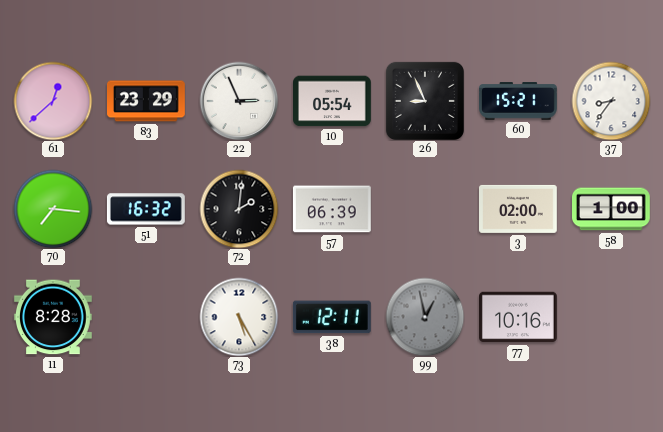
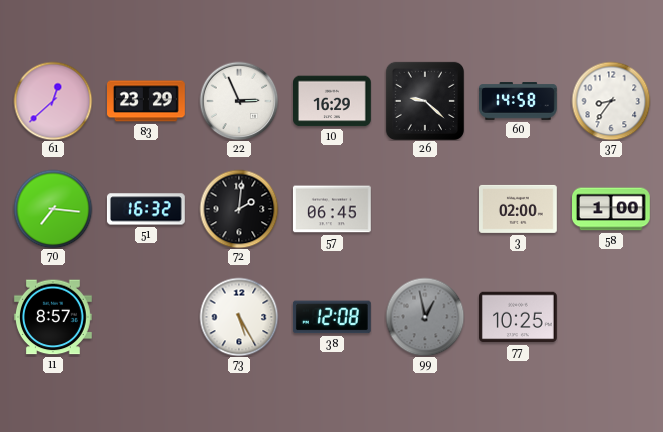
10: 05:54 -> 16:29 (333, 101)
26: 8:56 -> 9:22 (425, 101)
60: 15:21 -> 14:58 (518, 101)
57: 06:39 -> 06:45 (332, 209)
11: 8:28 -> 8:57 (53, 317)
38: 12:11 -> 12:08 (332, 317)
77: 10:16 -> 10:25 (519, 317)
